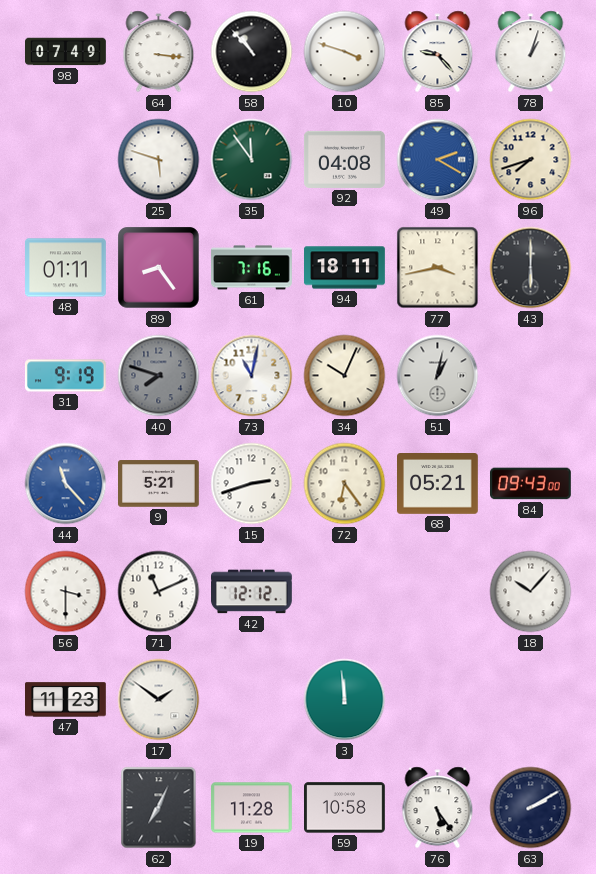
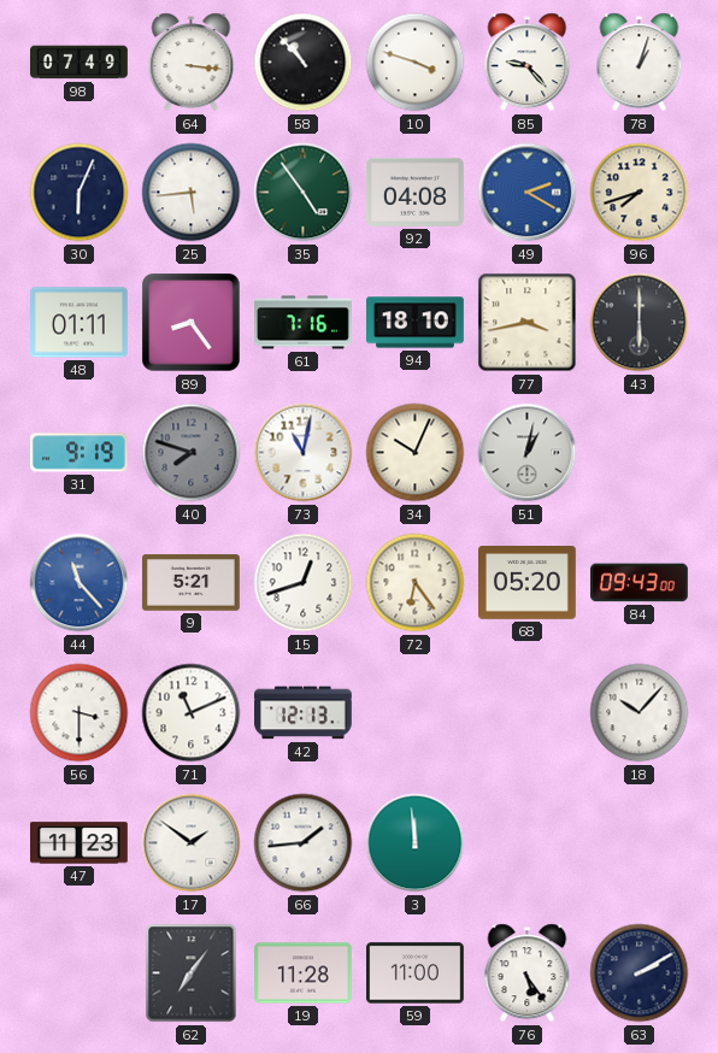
30: none -> 6:04 (80, 193)
25: 5:48 -> 5:44 (192, 193)
35: 11:54 -> 4:54 (304, 193)
94: 18:11 -> 18:10 (416, 323)
15: 2:42 -> 12:42 (304, 583)
68: 05:21 -> 05:20 (528, 583)
42: 12:12 -> 12:13 (304, 713)
66: none -> 1:44 (304, 843)
62: 7:04 -> 7:06 (192, 973)
59: 10:58 -> 11:00 (416, 973)
